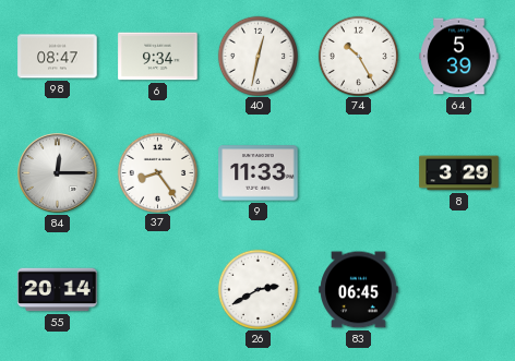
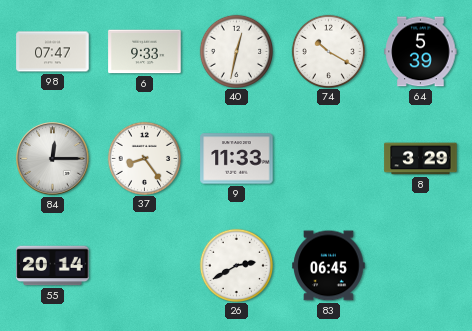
98: 08:47 -> 07:47 (53, 52)
6: 9:34 -> 9:33 (145, 52)
74: 10:25 -> 10:20 (328, 51)
